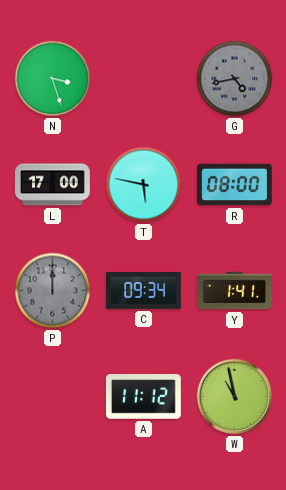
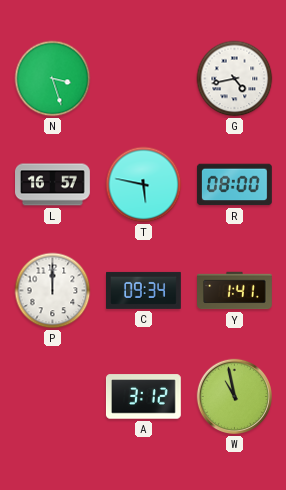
G dial: grey -> white (235, 79)
L: 17:00 -> 16:57 (53, 185)
P dial: grey -> white (53, 291)
A: 11:12 -> 3:12 (143, 397)
